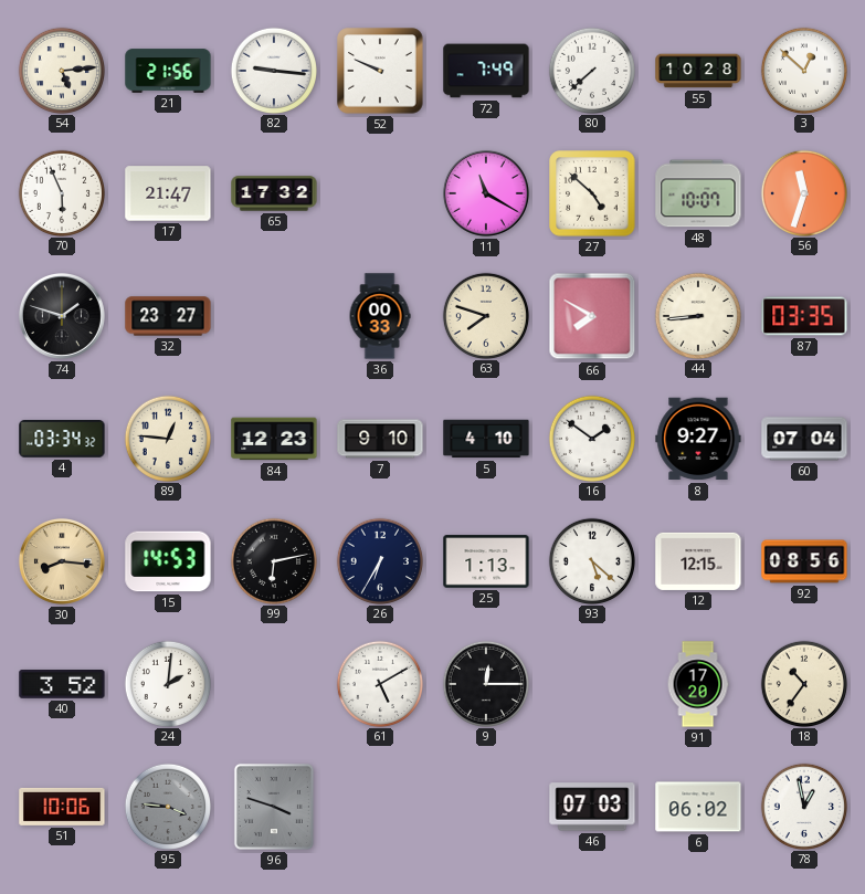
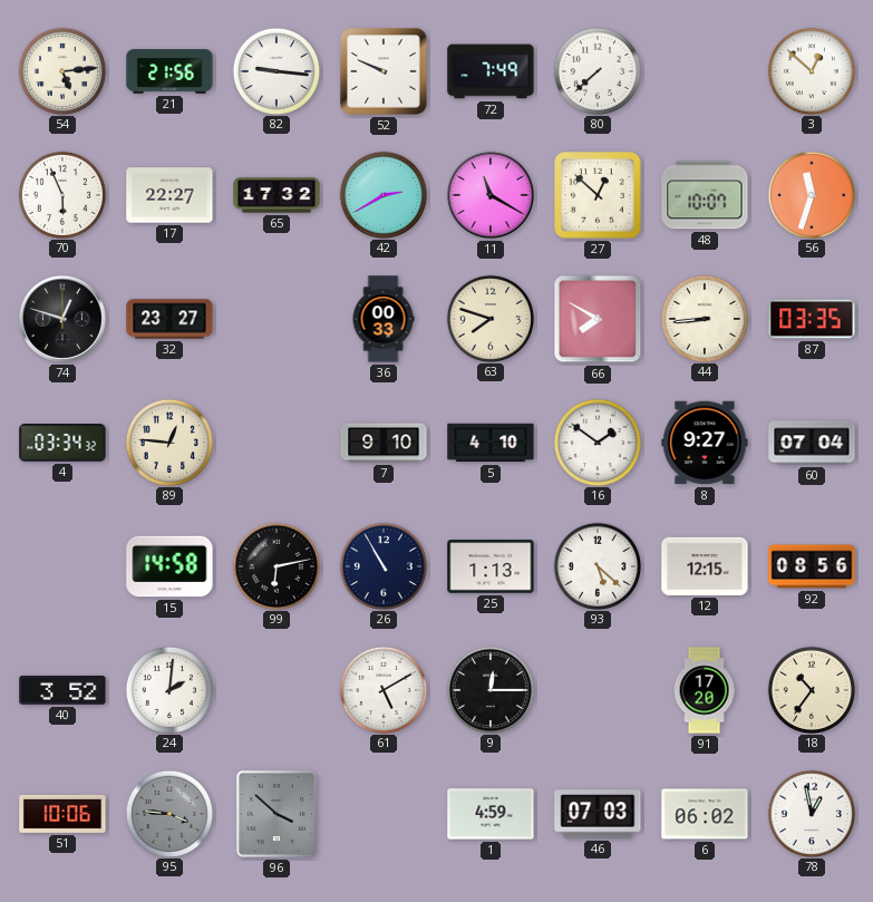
55: 10:28 -> none (698, 71)
17: 21:47 -> 22:27 (169, 195)
42: none -> 2:40 (382, 194)
27: 4:52 -> 12:52 (598, 195)
74: 1:48 -> 12:48 (62, 319)
84: 12:23 -> none (274, 439)
30: 8:16 -> none (62, 561)
15: 14:53 -> 14:58 (169, 566)
26: 6:35 -> 10:55 (382, 565)
96: 3:48 -> 3:52 (277, 814)
1: none -> 4:59 (491, 814)
